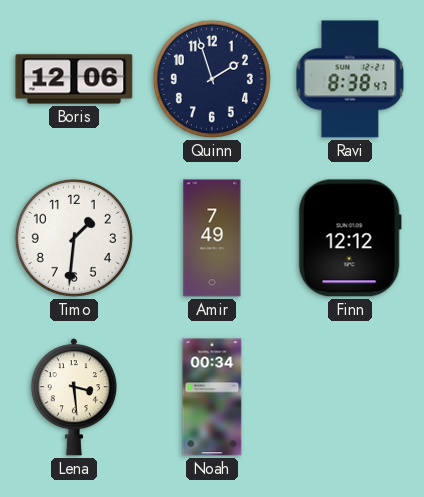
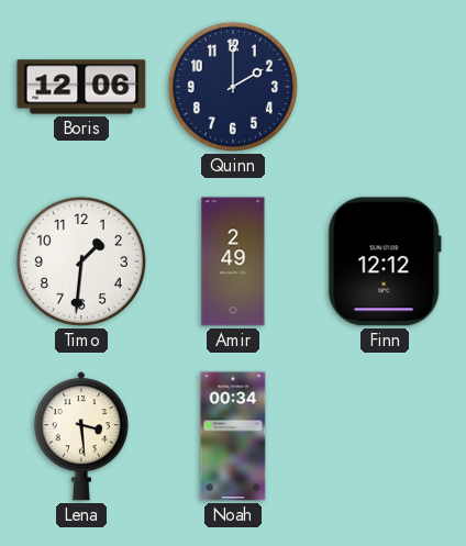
Quinn: 1:57 -> 2:00 (233, 87)
Ravi: 8:38 -> none (350, 79)
Amir: 7:49 -> 2:49 (233, 261)
